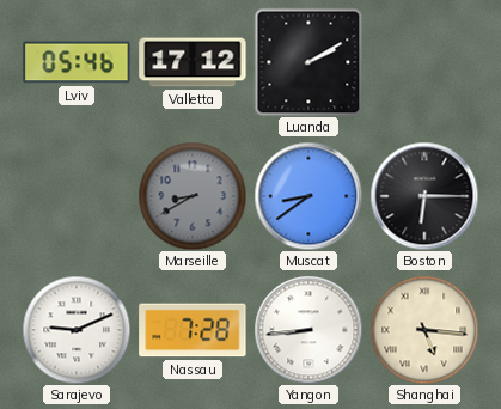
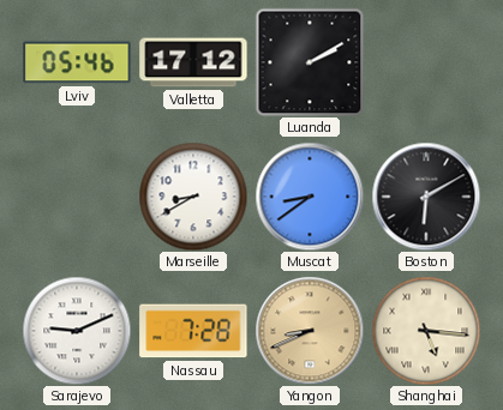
Marseille dial: grey -> white (193, 197)
Boston: 6:15 -> 6:10 (426, 197)
Yangon: 8:44 -> 8:41 (310, 331)
Yangon dial: white -> champagne (310, 331)
